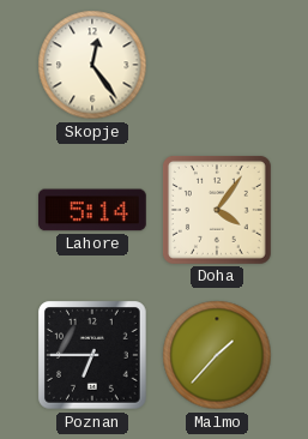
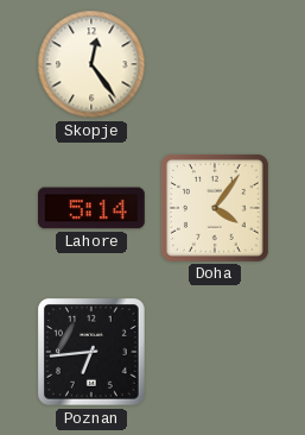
Poznan: 6:45 -> 6:44 (93, 353)
Malmo: 1:37 -> none (217, 355)
